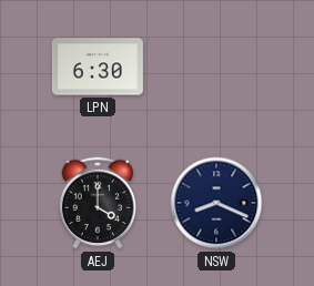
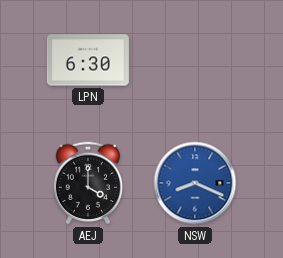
NSW dial: navy -> blue (195, 183)
